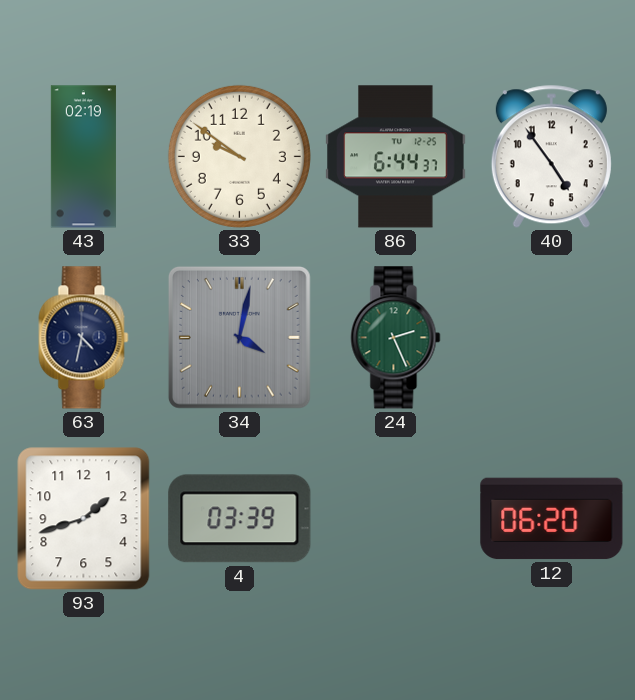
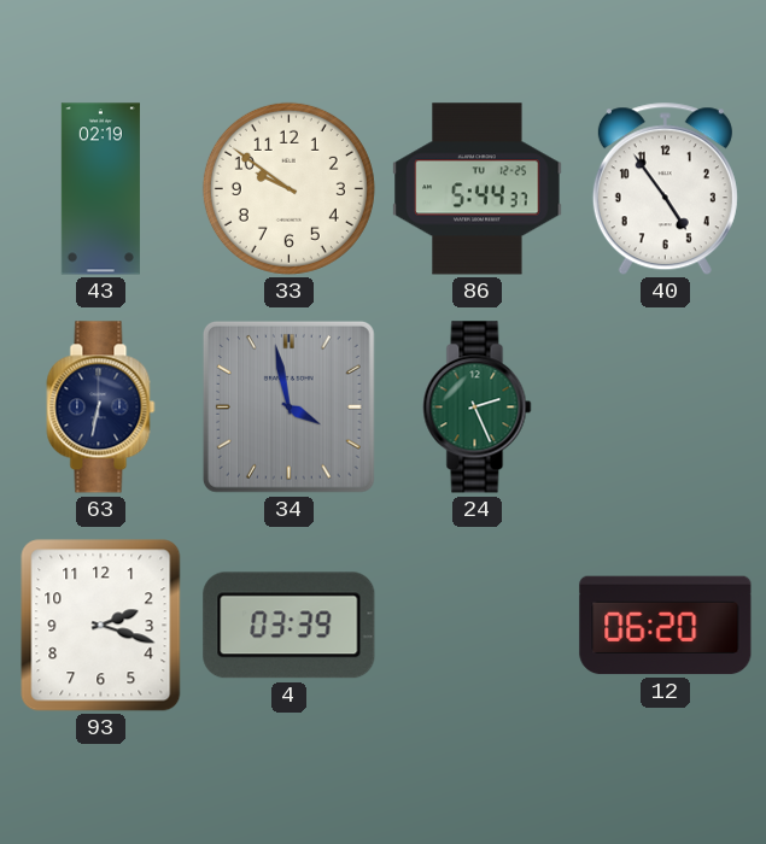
86: 6:44 -> 5:44 (478, 189)
63: 4:32 -> 6:32 (101, 408)
34: 4:02 -> 3:58 (288, 406)
93: 1:42 -> 2:18 (101, 626)
